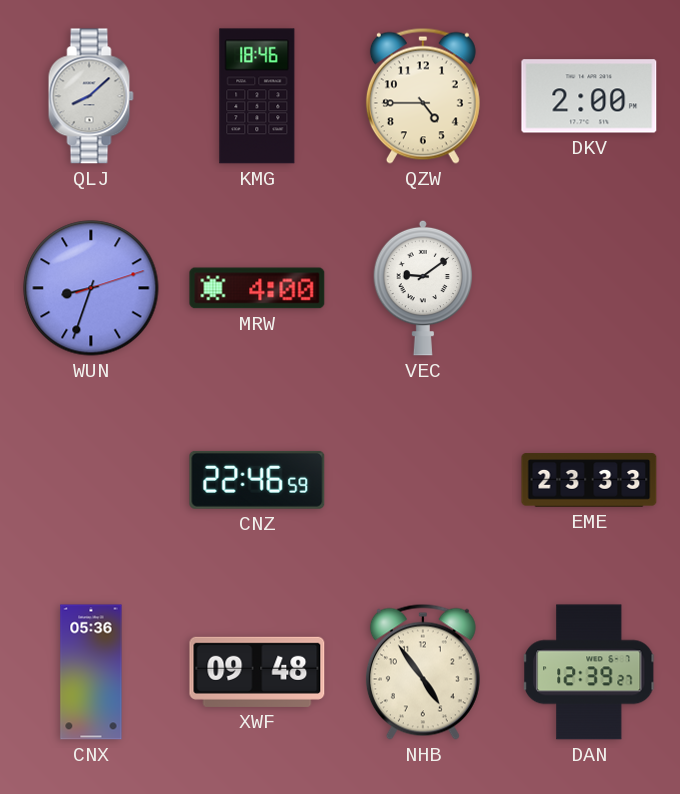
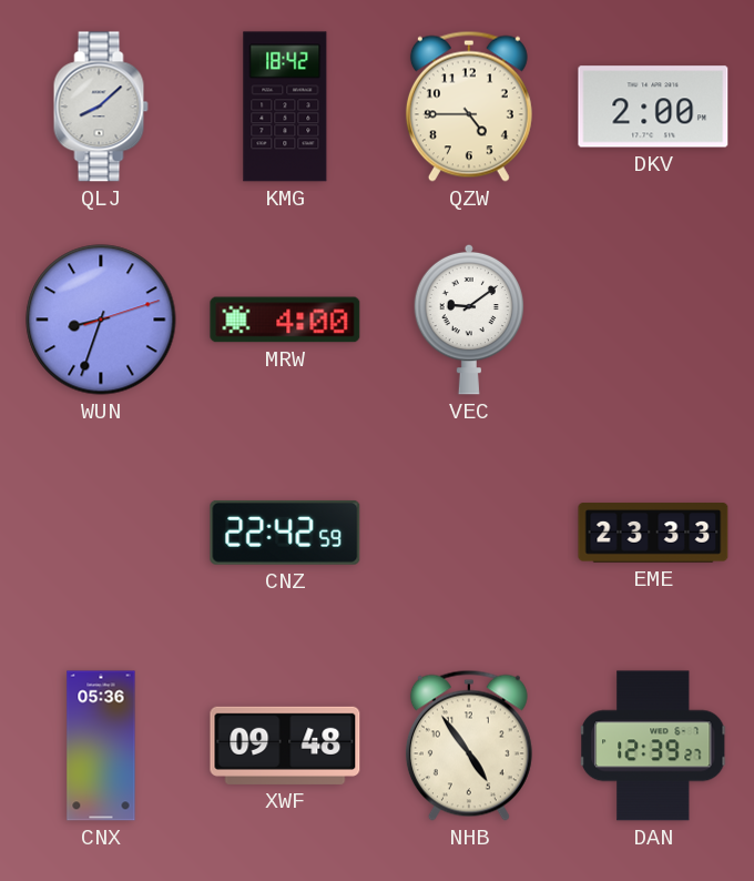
KMG: 18:46 -> 18:42 (285, 107)
CNZ: 22:46 -> 22:42 (285, 533)
